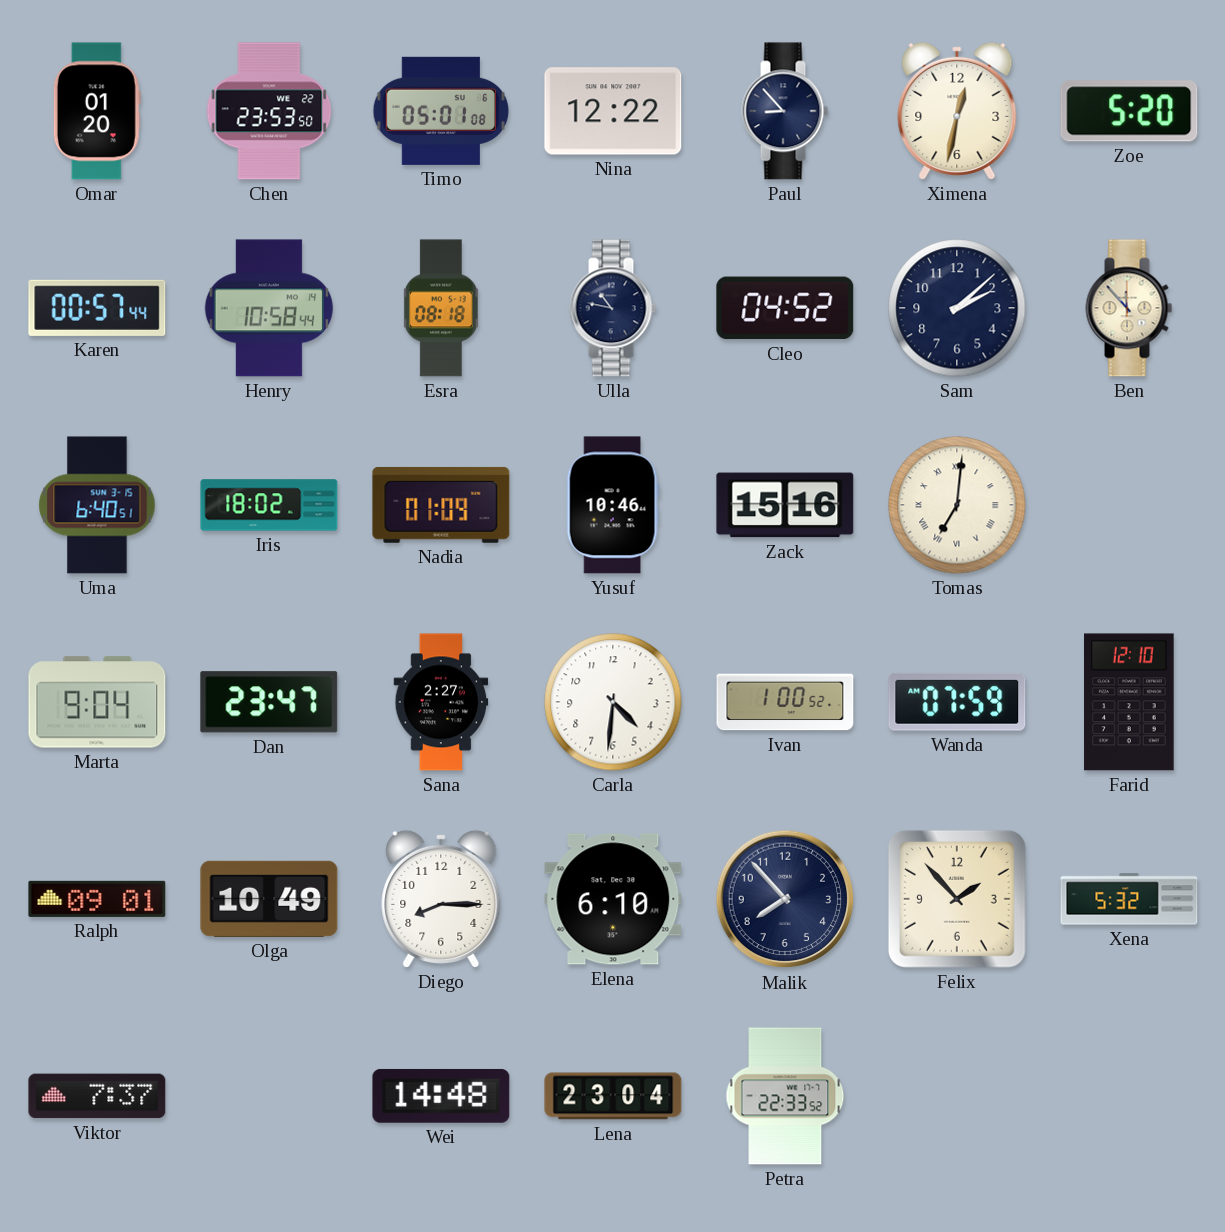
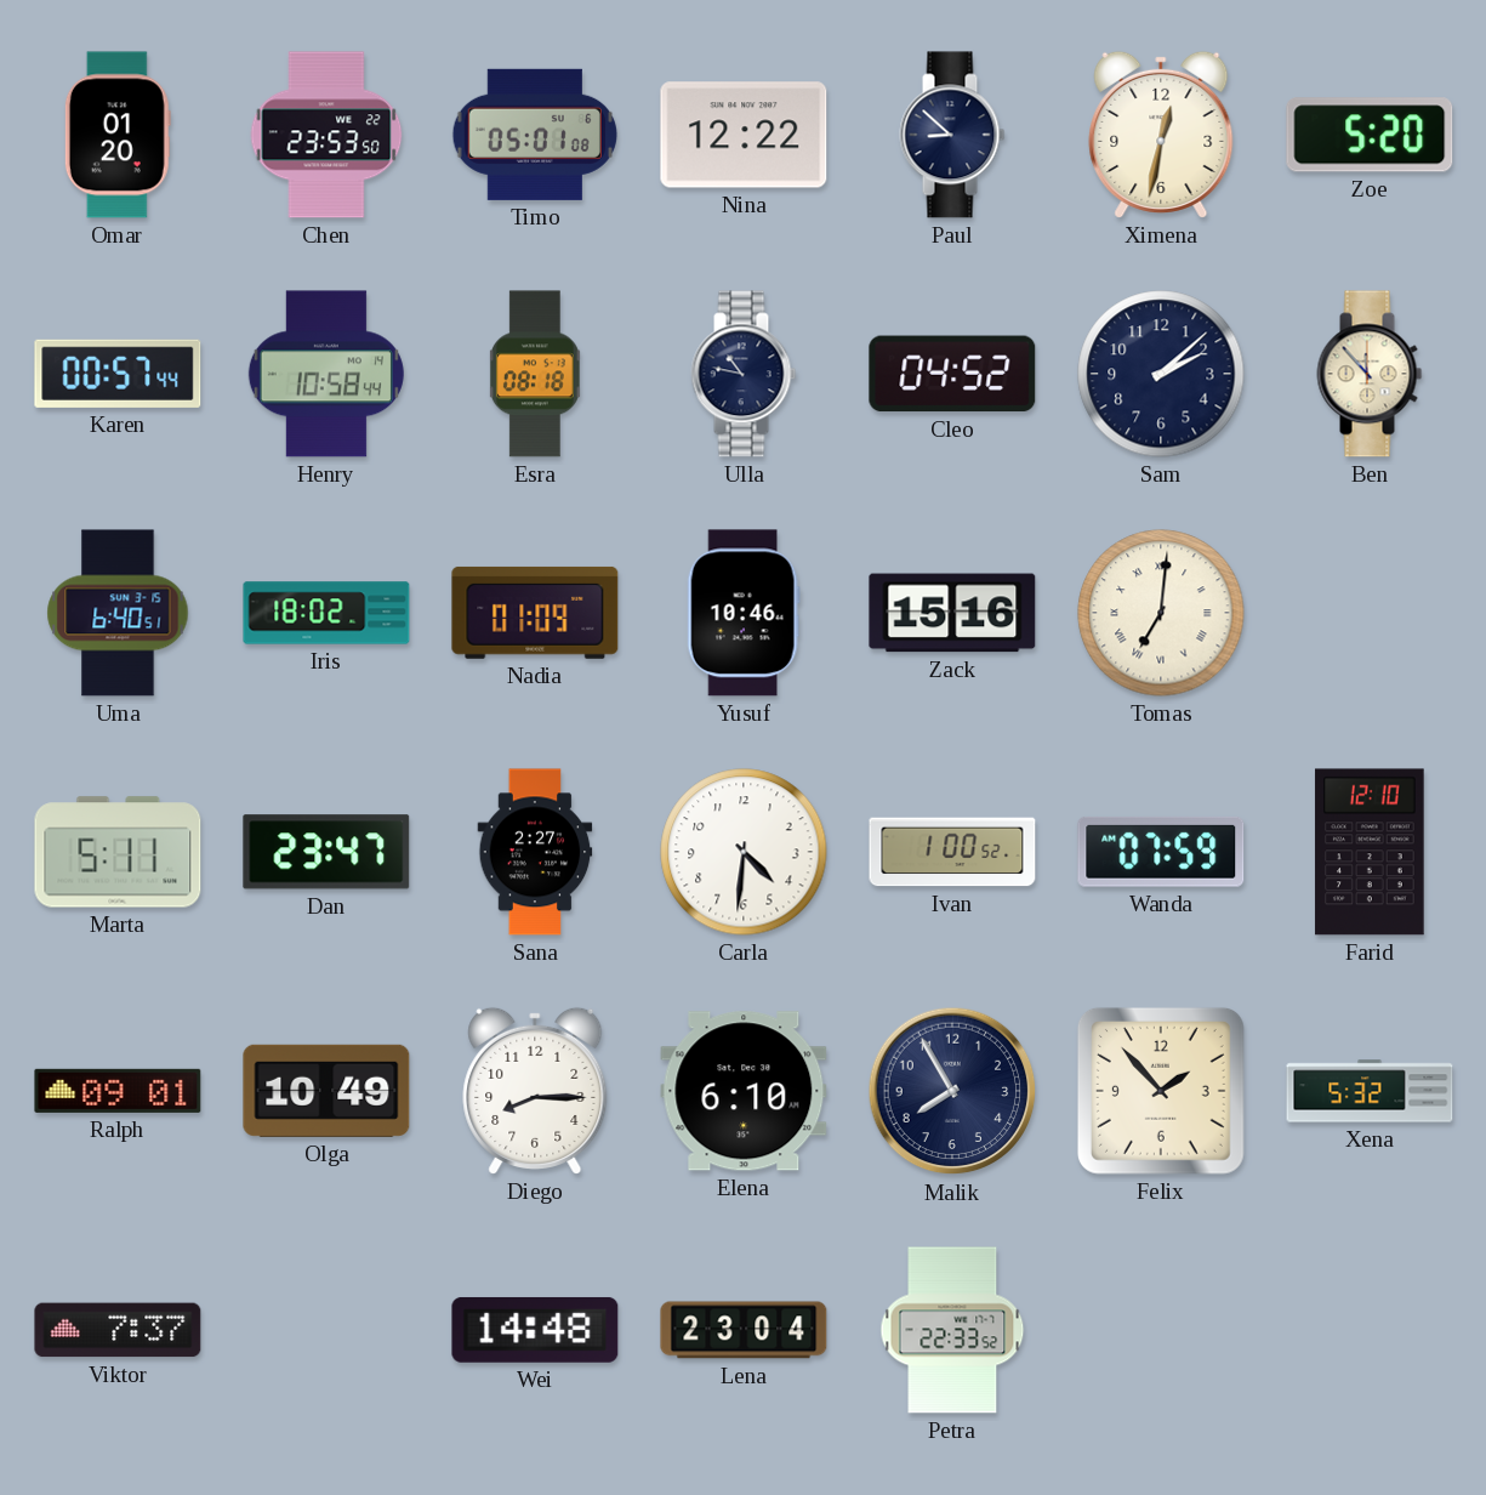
Paul: 8:53 -> 8:52 (952, 135)
Marta: 9:04 -> 5:11 (118, 852)
Malik: 7:53 -> 7:55 (952, 1091)
